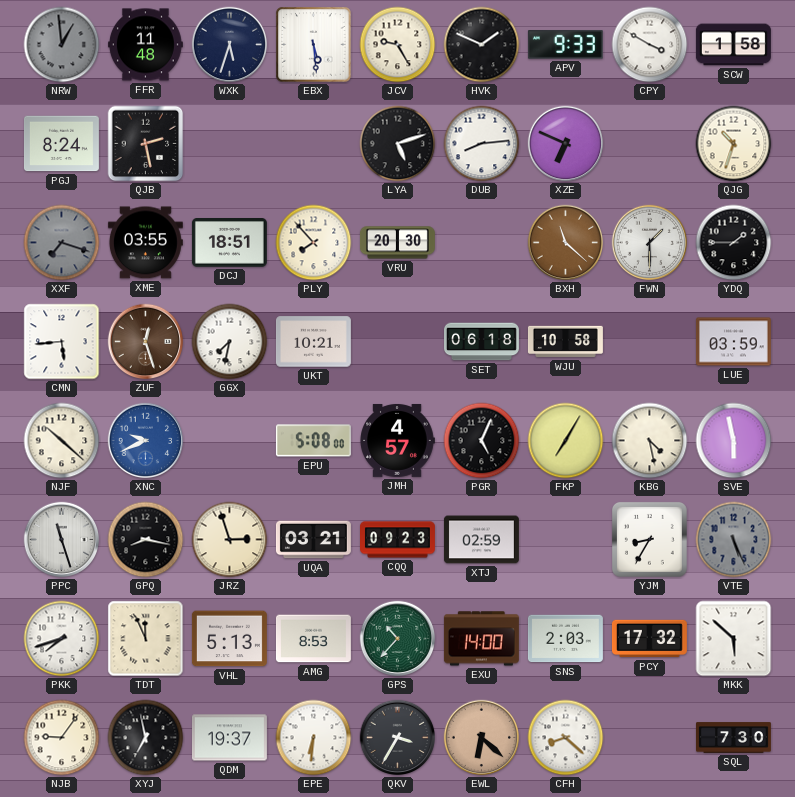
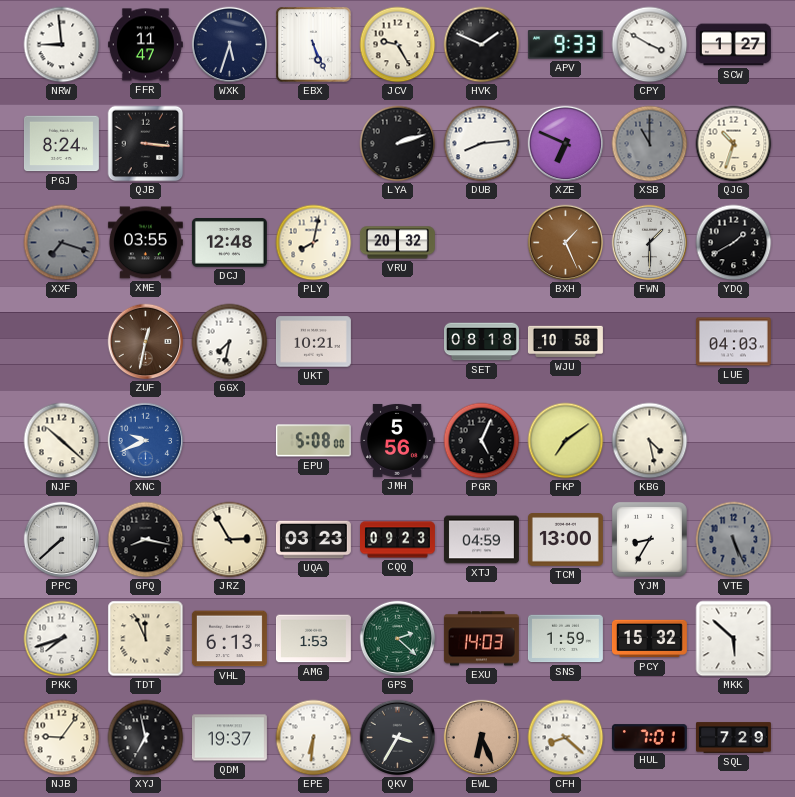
NRW: 12:59 -> 8:59 (62, 45)
NRW dial: grey -> white (62, 45)
FFR: 11:48 -> 11:47 (145, 45)
EBX: 5:29 -> 5:26 (314, 45)
SCW: 1:58 -> 1:27 (733, 45)
QJB: 2:28 -> 3:16 (146, 144)
LYA: 5:12 -> 2:12 (398, 144)
XSB: none -> 11:00 (650, 144)
DCJ: 18:51 -> 12:48 (229, 243)
PLY: 7:53 -> 8:02 (314, 243)
VRU: 20:30 -> 20:32 (397, 243)
BXH: 11:22 -> 1:26 (566, 243)
YDQ: 1:45 -> 1:40 (734, 243)
CMN: 5:44 -> none (62, 342)
ZUF: 12:27 -> 12:32 (146, 342)
SET: 06:18 -> 08:18 (482, 342)
LUE: 03:59 -> 04:03 (733, 342)
JMH: 4:57 -> 5:56 (397, 440)
FKP: 7:05 -> 7:09 (566, 441)
SVE: 5:58 -> none (734, 441)
PPC: 11:27 -> 7:38 (62, 540)
JRZ: 2:57 -> 2:55 (230, 540)
UQA: 03:21 -> 03:23 (313, 540)
XTJ: 02:59 -> 04:59 (481, 540)
TCM: none -> 13:00 (565, 540)
VHL: 5:13 -> 6:13 (229, 639)
AMG: 8:53 -> 1:53 (313, 639)
GPS: 10:37 -> 2:22 (398, 639)
EXU: 14:00 -> 14:03 (481, 639)
SNS: 2:03 -> 1:59 (565, 639)
PCY: 17:32 -> 15:32 (649, 639)
EWL: 6:22 -> 6:26 (482, 738)
HUL: none -> 7:01 (649, 738)
SQL: 7:30 -> 7:29 (734, 738)
